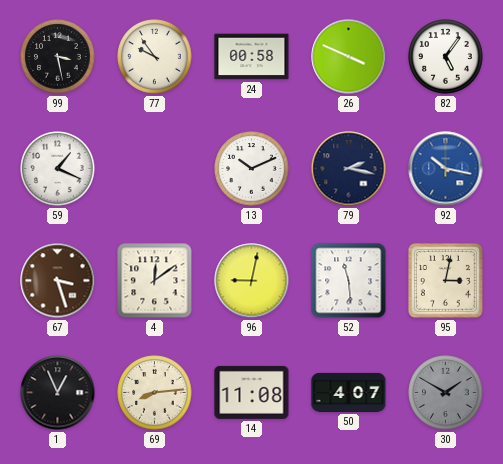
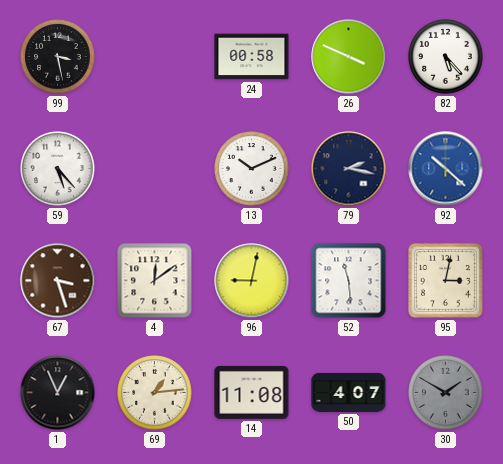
77: 9:54 -> none (155, 57)
82: 5:06 -> 5:23 (446, 57)
59: 1:19 -> 5:23 (58, 169)
92: 10:17 -> 10:22 (446, 169)
69: 8:14 -> 1:14 (155, 393)
